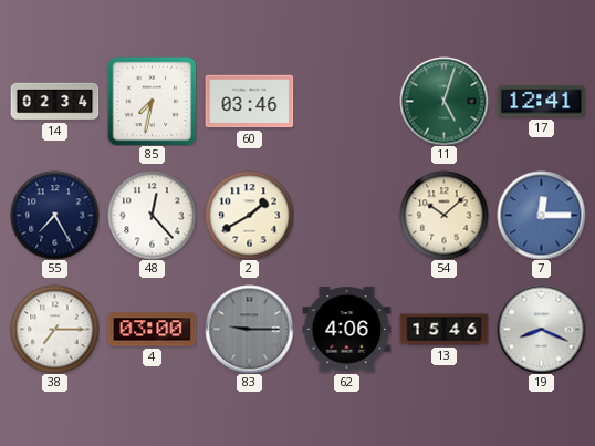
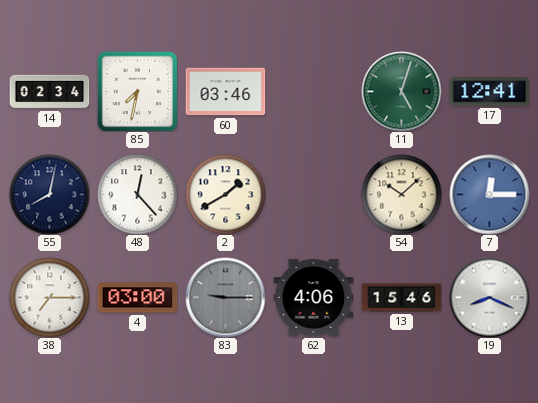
55: 7:25 -> 8:02 (49, 194)
